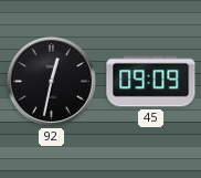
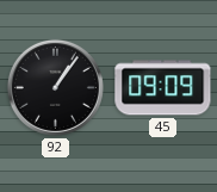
92: 12:32 -> 1:06 (55, 87)
